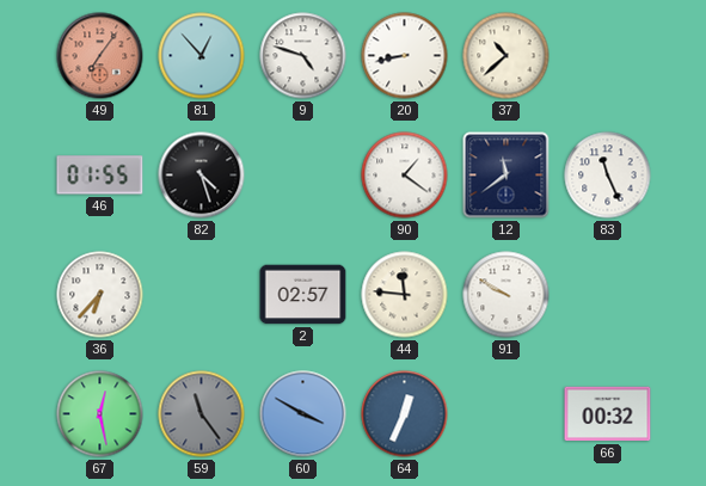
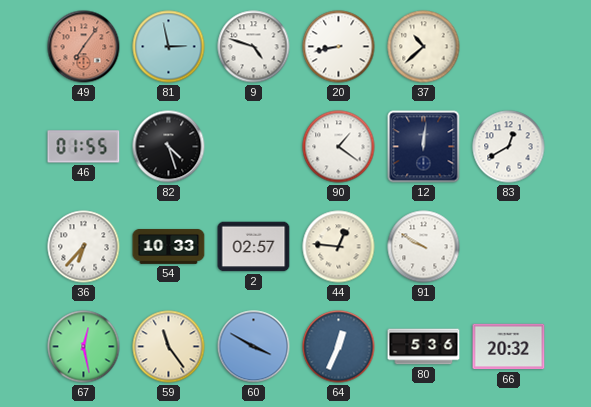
81: 12:53 -> 2:58 (169, 47)
12: 11:39 -> 12:01 (424, 147)
83: 11:26 -> 12:40 (509, 147)
54: none -> 10:33 (169, 246)
44: 11:46 -> 12:46 (339, 247)
59 dial: grey -> cream (169, 347)
80: none -> 5:36 (424, 347)
66: 00:32 -> 20:32 (509, 347)
